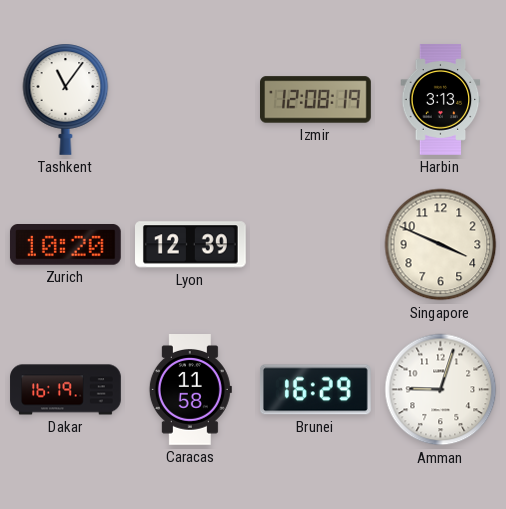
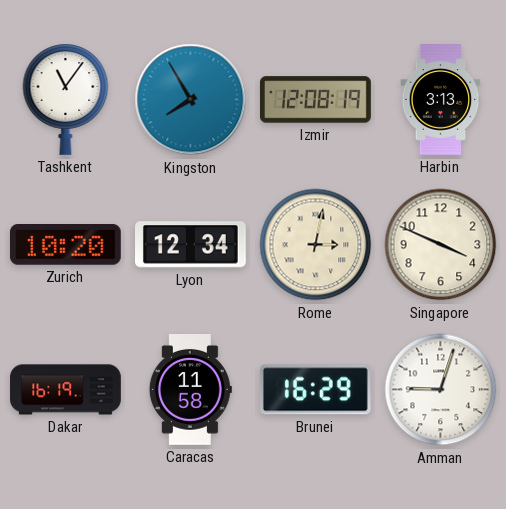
Kingston: none -> 7:55 (191, 100)
Lyon: 12:39 -> 12:34 (191, 245)
Rome: none -> 3:02 (316, 245)
